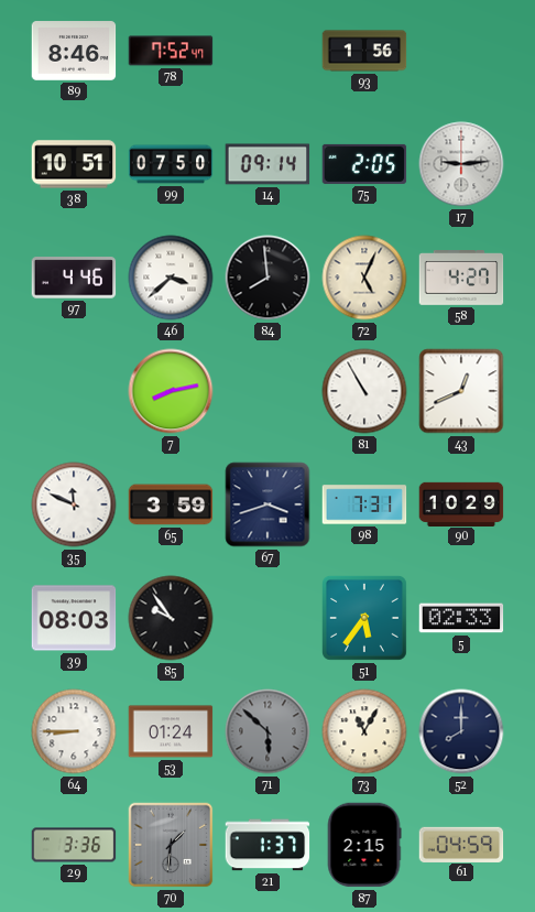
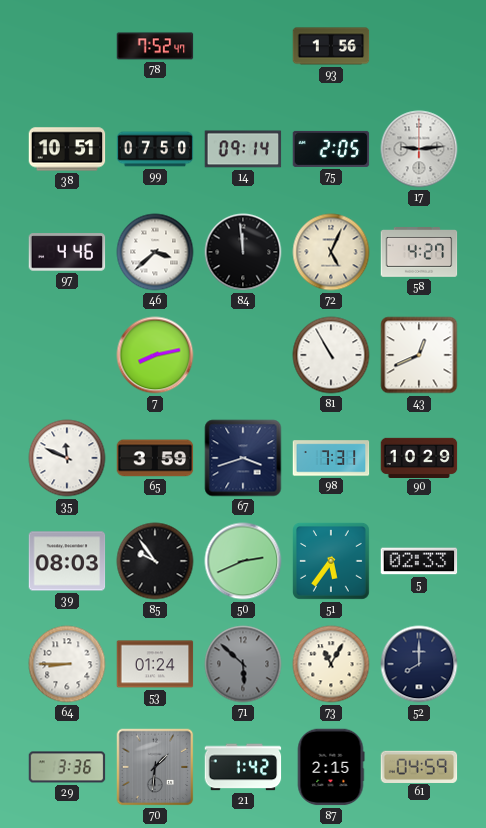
89: 8:46 -> none (74, 51)
84: 7:59 -> 11:59 (243, 252)
50: none -> 2:41 (243, 561)
21: 1:37 -> 1:42 (243, 767)
